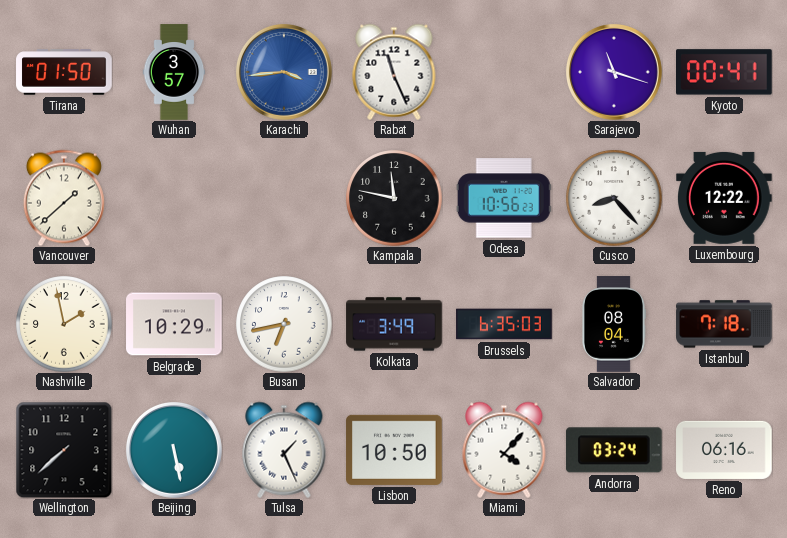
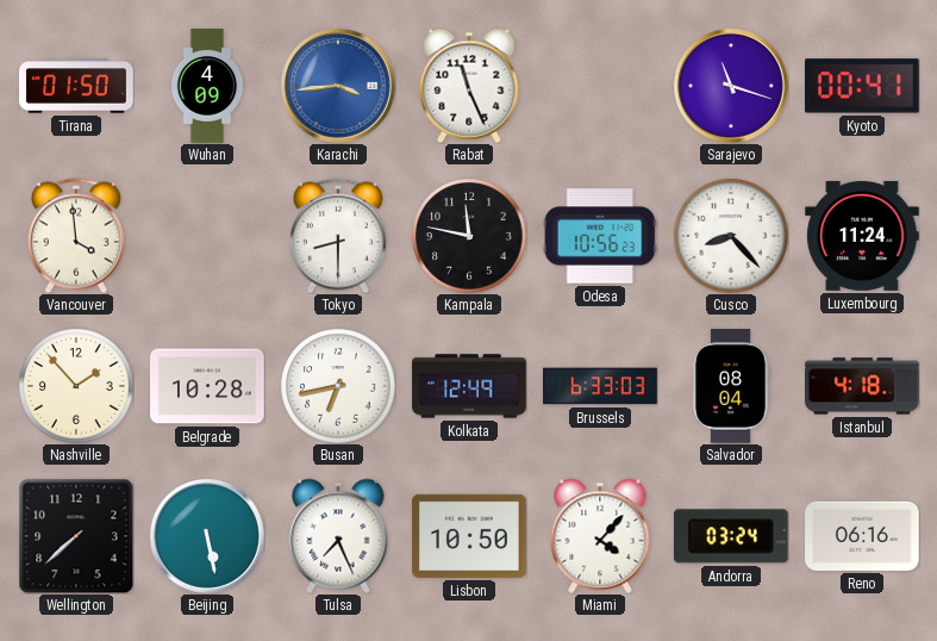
Wuhan: 3:57 -> 4:09 (207, 86)
Vancouver: 1:38 -> 3:59 (76, 236)
Tokyo: none -> 8:30 (338, 236)
Luxembourg: 12:22 -> 11:24 (862, 236)
Nashville: 1:58 -> 1:53 (76, 386)
Belgrade: 10:29 -> 10:28 (207, 386)
Kolkata: 3:49 -> 12:49 (469, 386)
Brussels: 6:35 -> 6:33 (600, 386)
Istanbul: 7:18 -> 4:18 (862, 386)
Tulsa: 1:26 -> 7:26 (338, 536)
